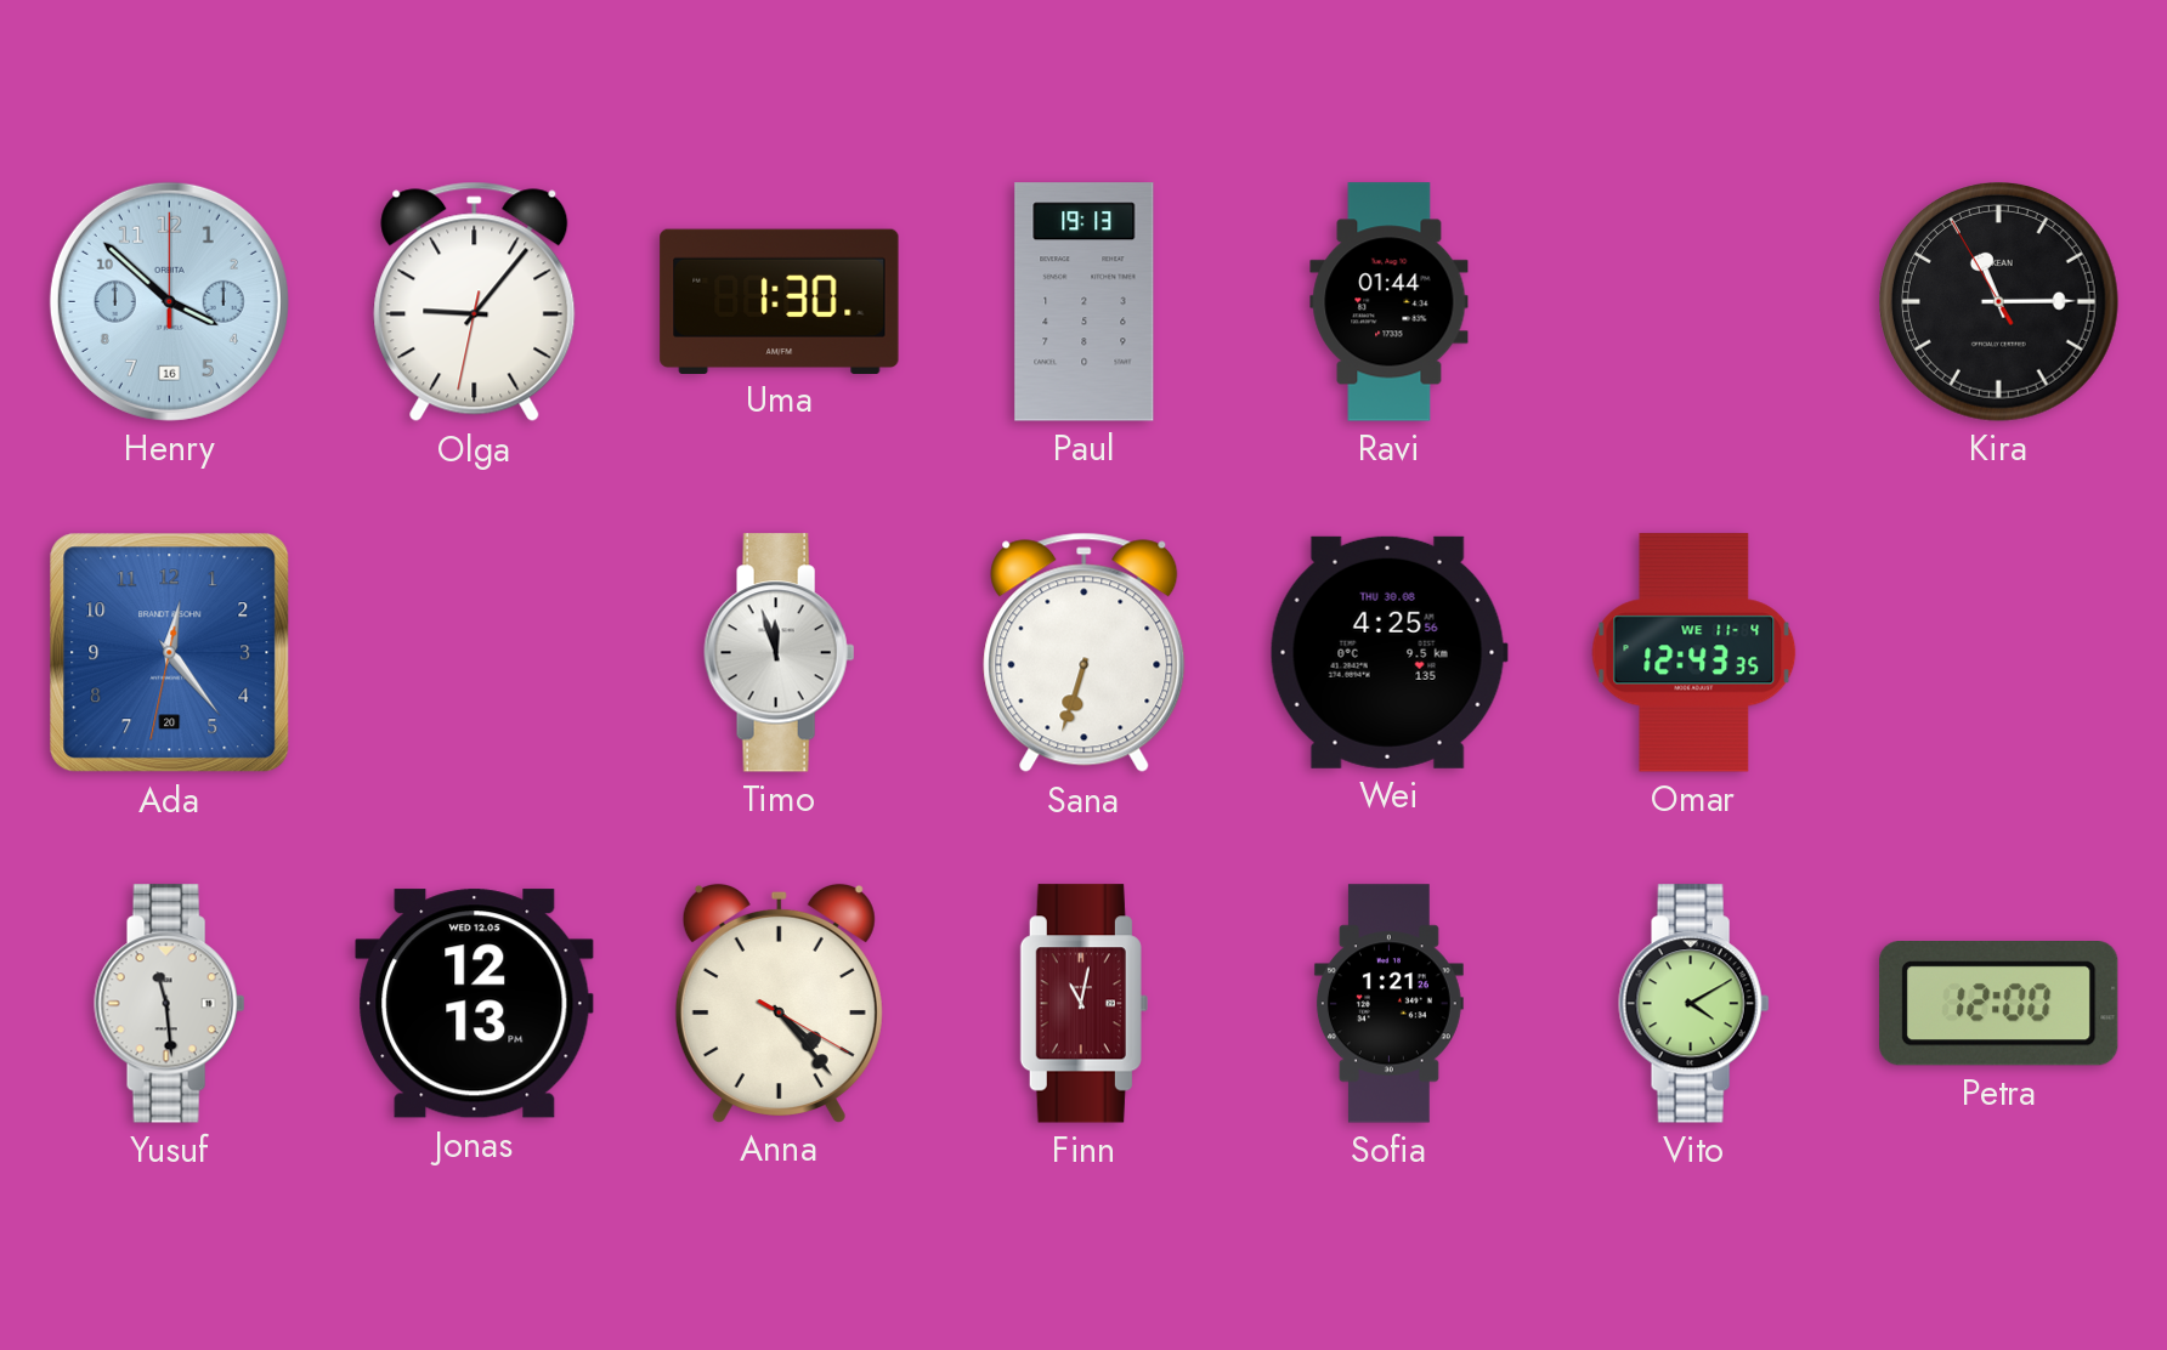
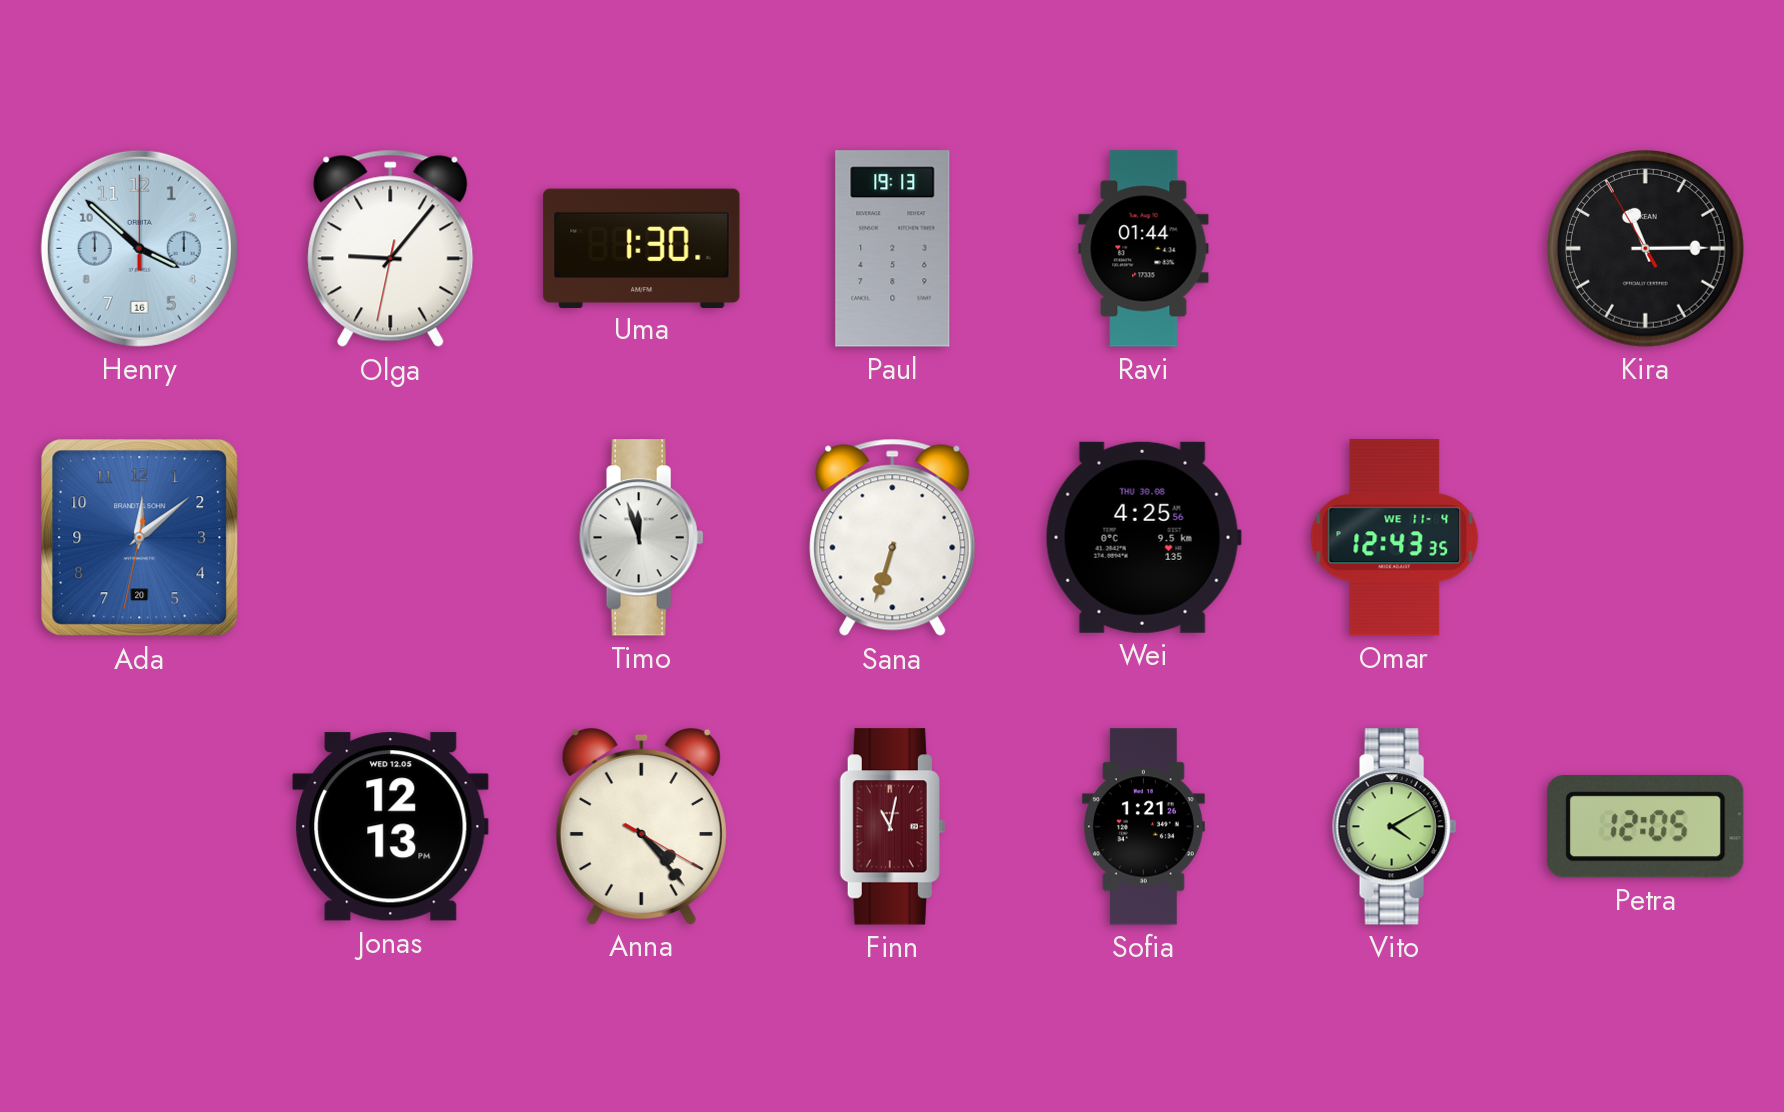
Ada: 12:23 -> 12:08 (140, 538)
Yusuf: 11:29 -> none (170, 1004)
Petra: 12:00 -> 12:05 (1645, 827)
